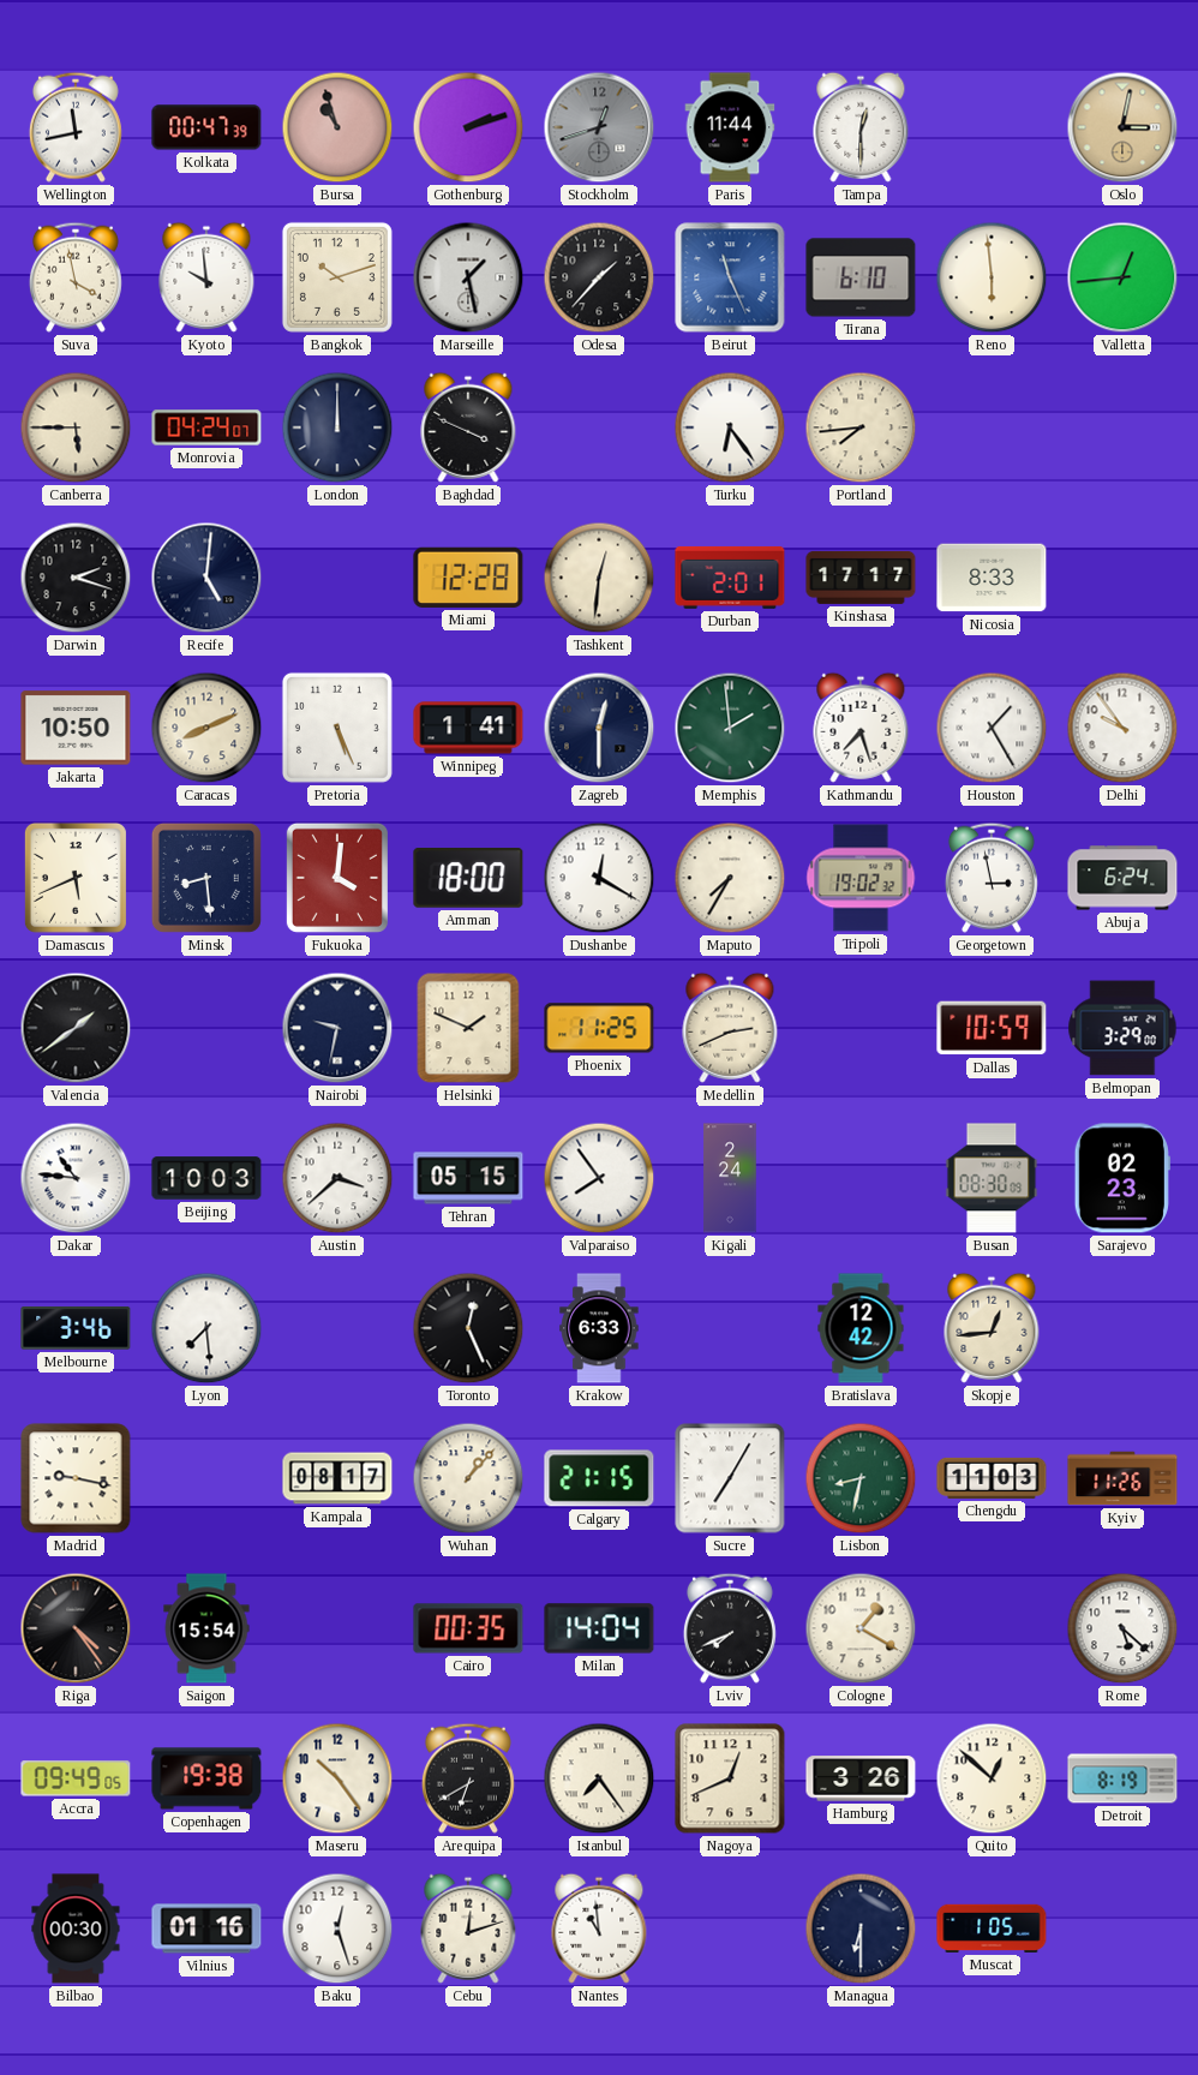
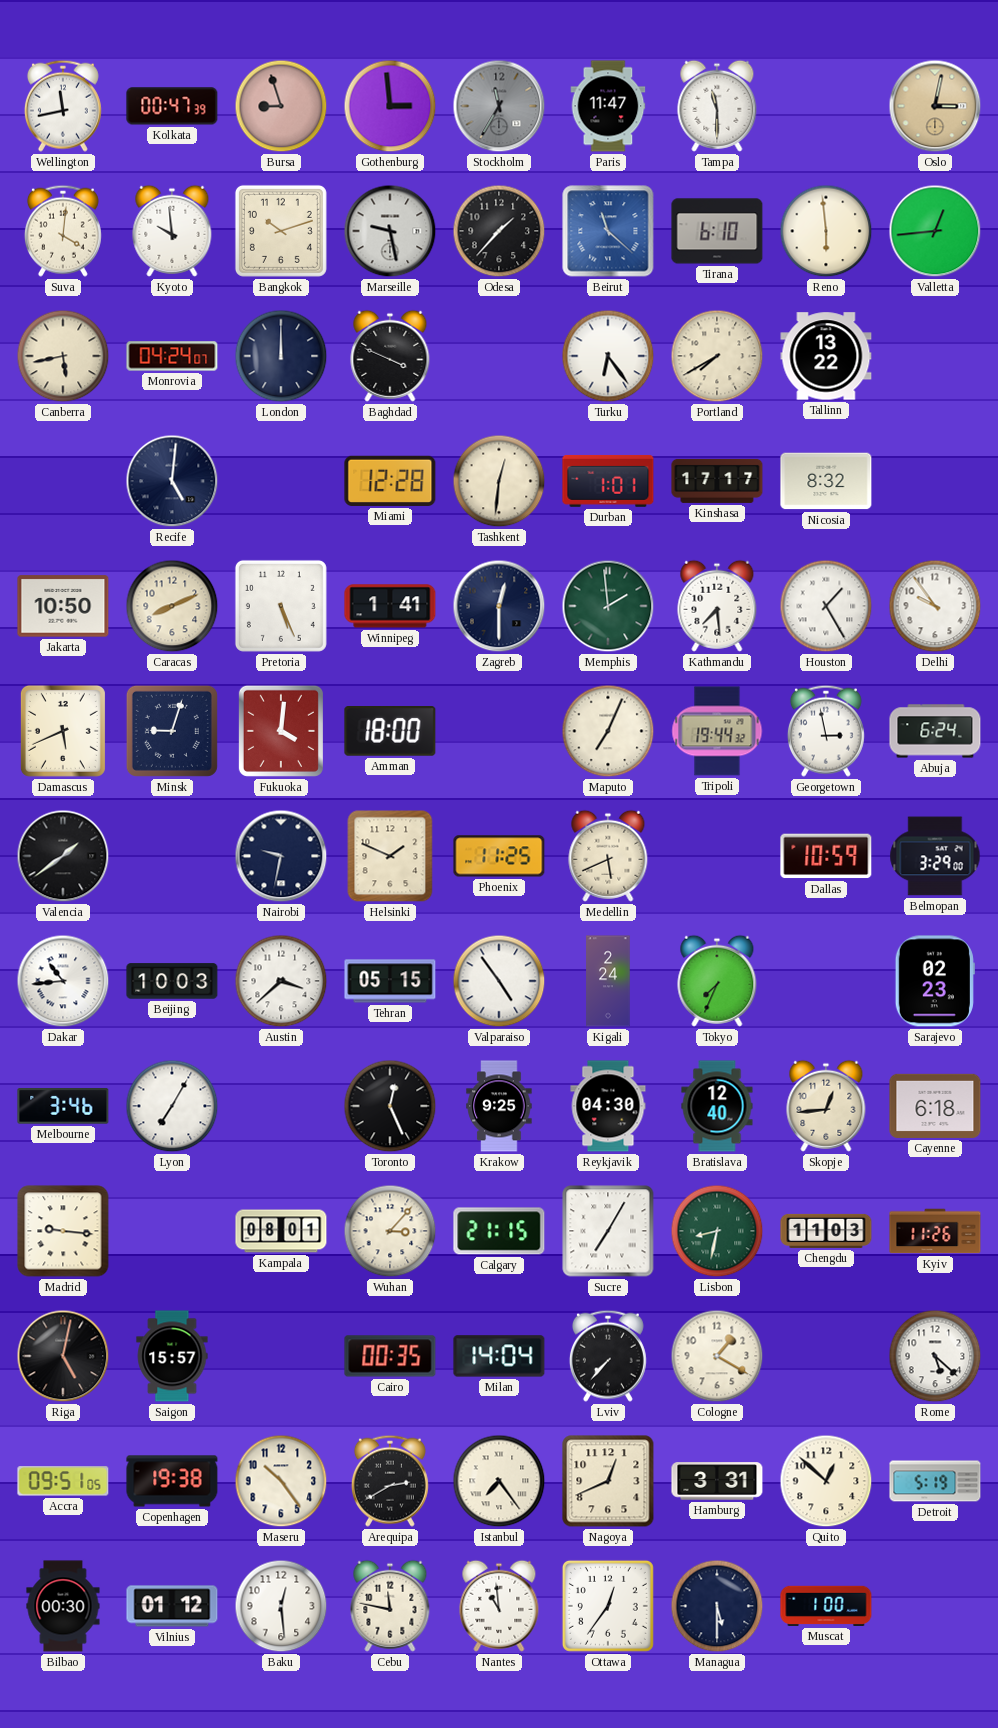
Bursa: 10:57 -> 8:57 (281, 106)
Gothenburg: 2:12 -> 2:59 (390, 106)
Stockholm: 12:42 -> 11:35 (499, 106)
Paris: 11:44 -> 11:47 (608, 106)
Tampa: 12:30 -> 11:30 (717, 106)
Suva: 3:58 -> 4:01 (63, 231)
Marseille: 1:28 -> 9:28 (390, 231)
Beirut: 11:26 -> 11:22 (608, 231)
Canberra: 5:45 -> 5:43 (63, 356)
Portland: 7:44 -> 7:40 (717, 356)
Tallinn: none -> 13:22 (826, 356)
Darwin: 2:18 -> none (76, 578)
Durban: 2:01 -> 1:01 (608, 481)
Nicosia: 8:33 -> 8:32 (826, 481)
Kathmandu: 7:27 -> 7:29 (717, 606)
Minsk: 8:29 -> 9:03 (172, 731)
Dushanbe: 12:20 -> none (599, 878)
Maputo: 7:35 -> 7:04 (608, 731)
Tripoli: 19:02 -> 19:44 (717, 731)
Medellin: 2:41 -> 5:41 (608, 856)
Dakar: 10:46 -> 10:44 (63, 981)
Valparaiso: 7:54 -> 4:54 (499, 981)
Tokyo: none -> 7:34 (717, 981)
Busan: 08:30 -> none (992, 1178)
Lyon: 7:29 -> 7:05 (172, 1106)
Krakow: 6:33 -> 9:25 (499, 1106)
Reykjavik: none -> 04:30 (608, 1106)
Bratislava: 12:42 -> 12:40 (717, 1106)
Cayenne: none -> 6:18 (935, 1106)
Madrid: 9:17 -> 9:16 (63, 1231)
Kampala: 08:17 -> 08:01 (281, 1231)
Wuhan: 1:07 -> 3:07 (390, 1231)
Riga: 4:24 -> 5:02 (63, 1356)
Saigon: 15:54 -> 15:57 (172, 1356)
Lviv: 7:41 -> 7:37 (608, 1356)
Accra: 09:49 -> 09:51 (63, 1481)
Arequipa: 6:40 -> 2:40 (390, 1481)
Hamburg: 3:26 -> 3:31 (717, 1481)
Detroit: 8:19 -> 5:19 (935, 1481)
Vilnius: 01:16 -> 01:12 (172, 1606)
Baku: 12:27 -> 12:29 (281, 1606)
Cebu: 12:12 -> 11:47 (390, 1606)
Ottawa: none -> 12:36 (608, 1606)
Managua: 6:30 -> 5:30 (717, 1606)
Muscat: 1:05 -> 1:00 (826, 1606)
